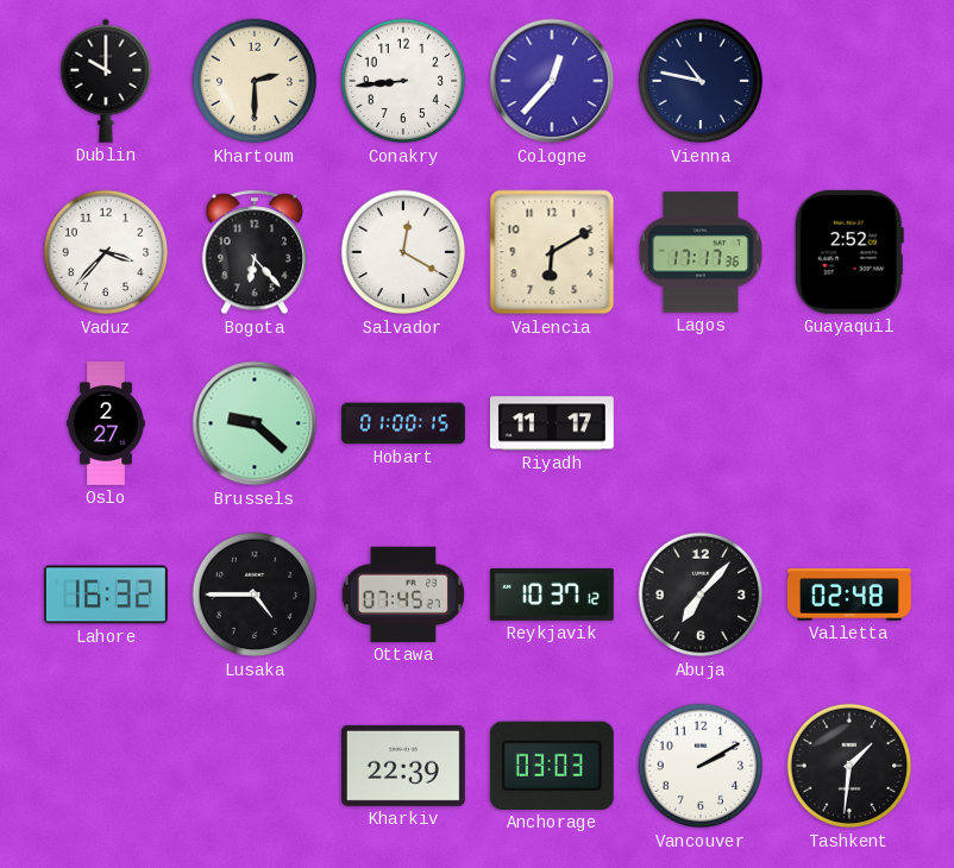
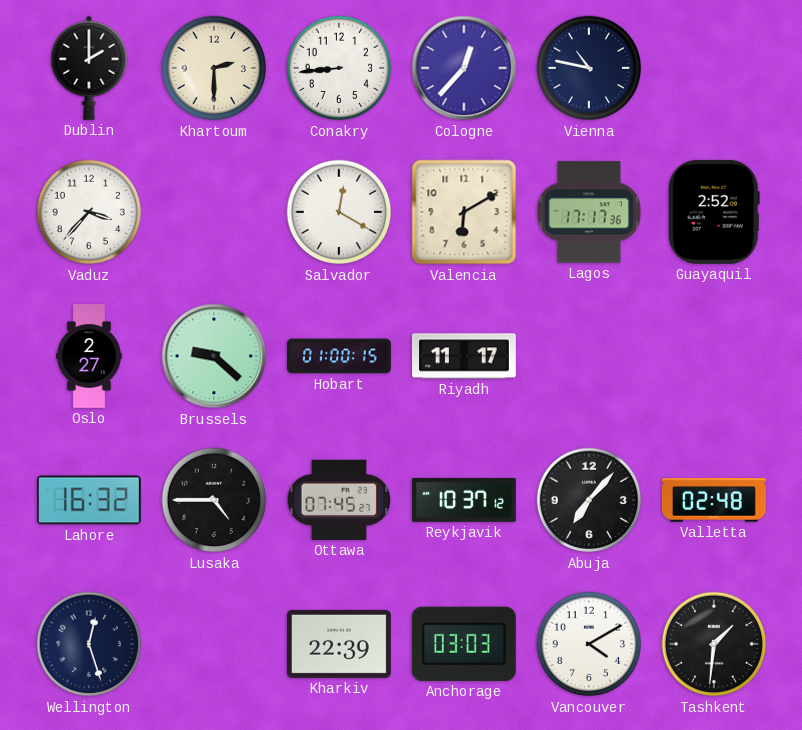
Dublin: 10:00 -> 2:00 (89, 68)
Bogota: 6:23 -> none (255, 252)
Wellington: none -> 12:27 (89, 644)
Vancouver: 2:10 -> 4:10 (589, 644)
